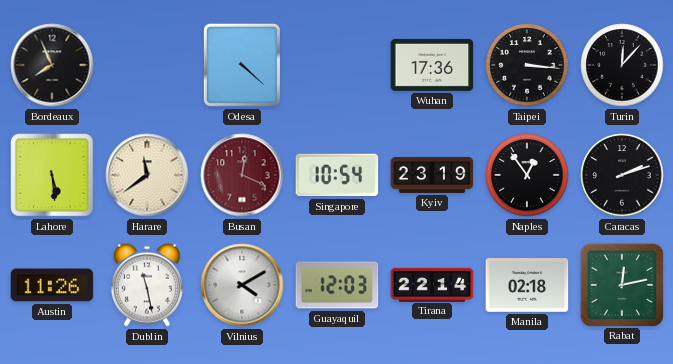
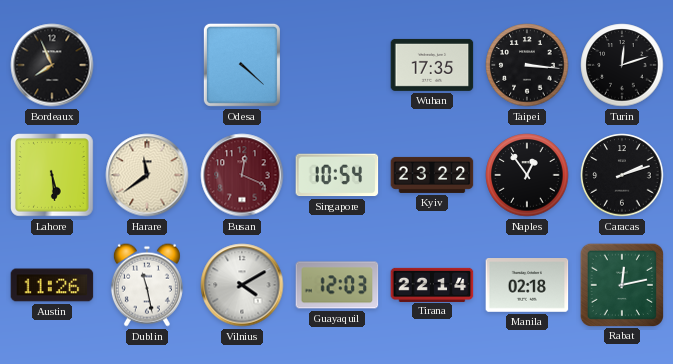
Wuhan: 17:36 -> 17:35 (432, 65)
Turin: 12:07 -> 12:12 (622, 65)
Kyiv: 23:19 -> 23:22 (432, 175)
